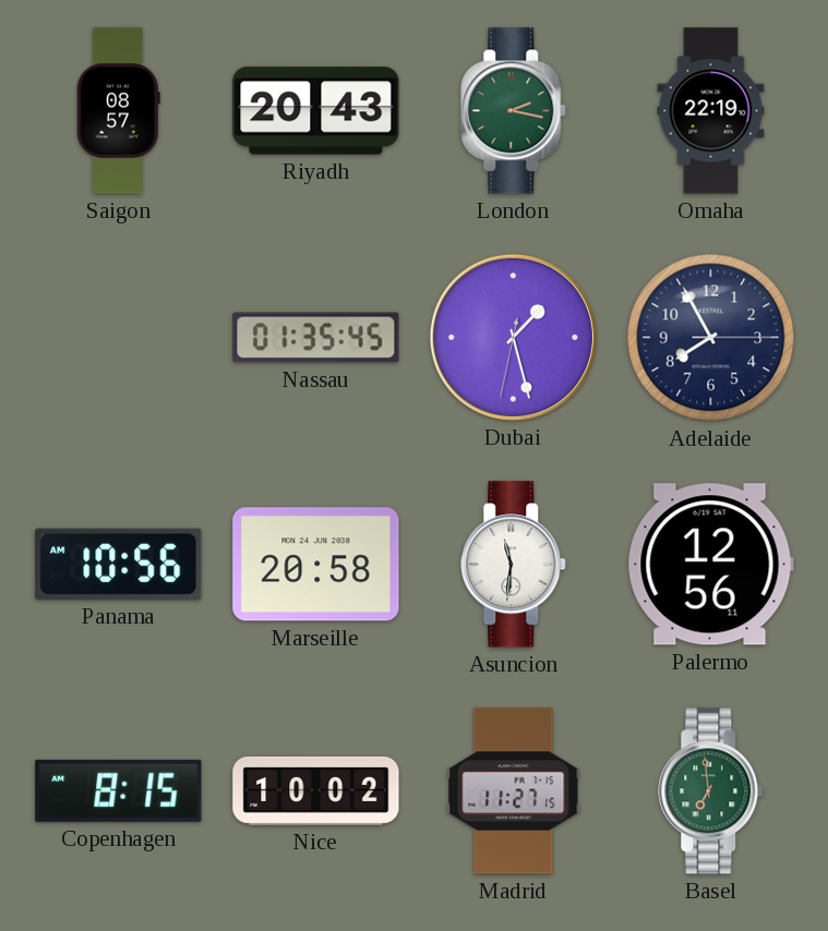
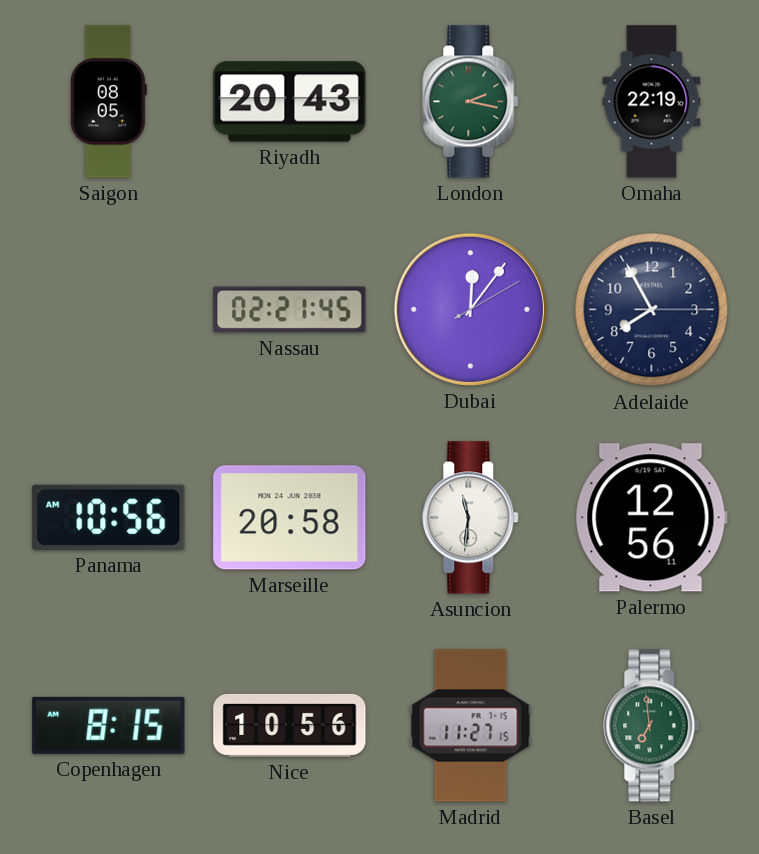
Saigon: 08:57 -> 08:05 (108, 102)
Nassau: 01:35 -> 02:21 (290, 310)
Dubai: 1:27 -> 12:06 (470, 309)
Nice: 10:02 -> 10:56 (290, 725)
